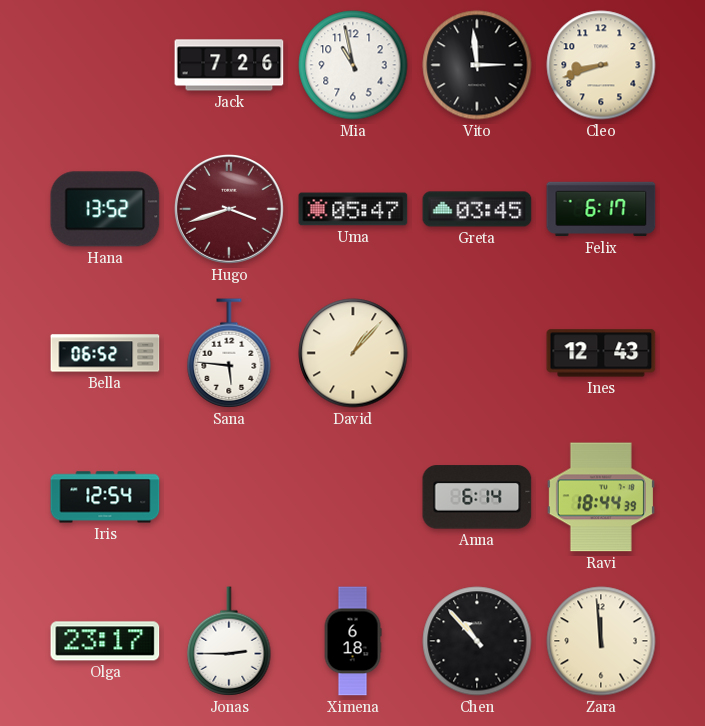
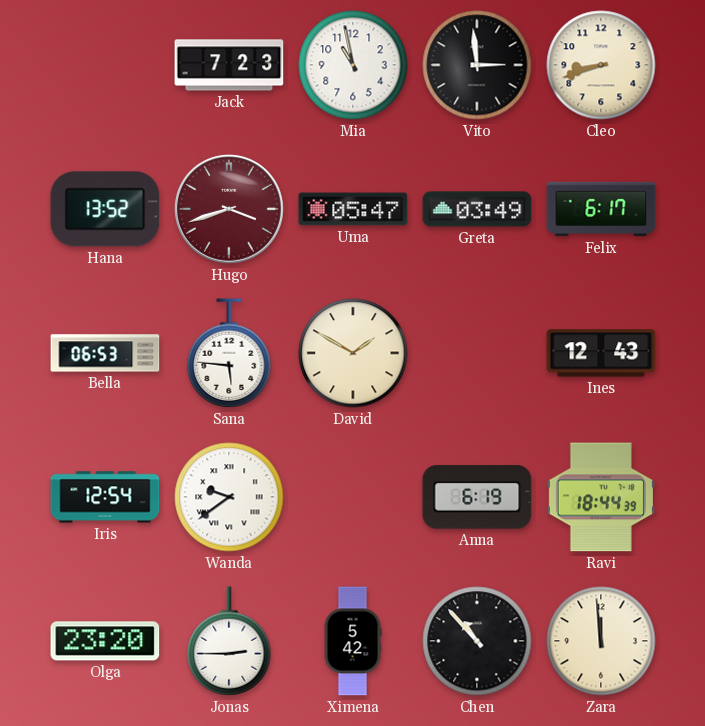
Jack: 7:26 -> 7:23 (229, 65)
Greta: 03:45 -> 03:49 (477, 209)
Bella: 06:52 -> 06:53 (105, 353)
David: 1:07 -> 1:50 (353, 353)
Wanda: none -> 9:39 (229, 497)
Anna: 6:14 -> 6:19 (477, 497)
Olga: 23:17 -> 23:20 (105, 641)
Ximena: 6:18 -> 5:42 (353, 641)
